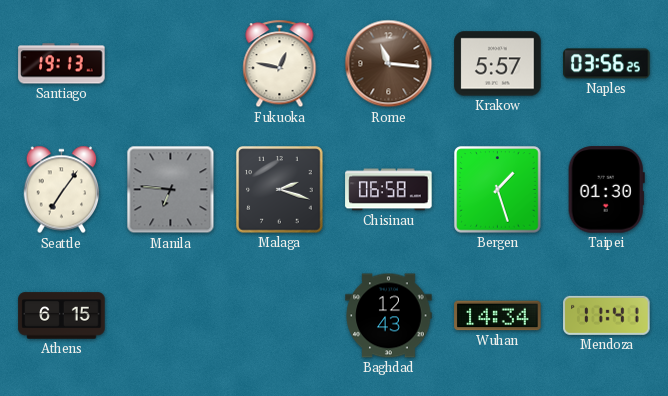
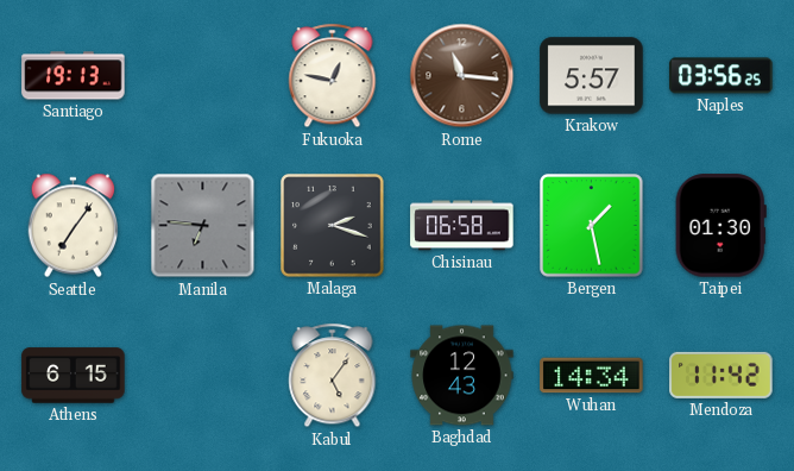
Bergen: 1:27 -> 1:28 (592, 226)
Kabul: none -> 5:06 (333, 376)
Mendoza: 11:41 -> 11:42 (721, 375)
